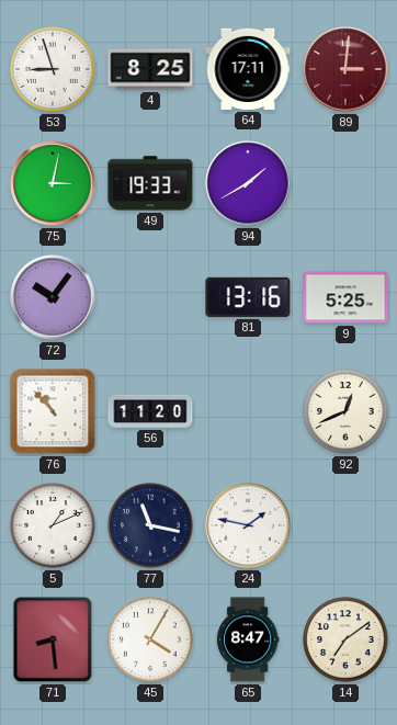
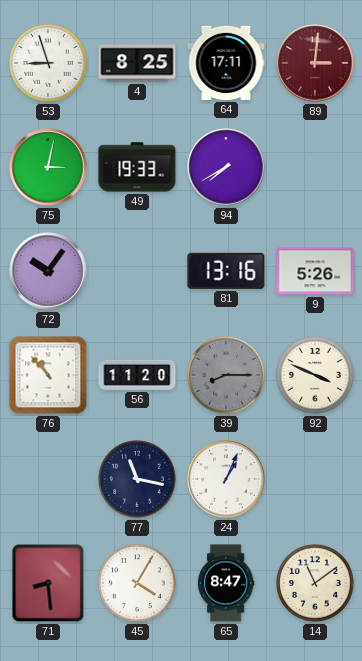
94: 1:40 -> 7:40 (226, 167)
9: 5:25 -> 5:26 (315, 271)
39: none -> 8:15 (226, 375)
92: 12:41 -> 3:49 (315, 375)
5: 1:11 -> none (53, 525)
24: 1:47 -> 1:04 (226, 479)
14: 7:09 -> 11:09 (315, 583)
